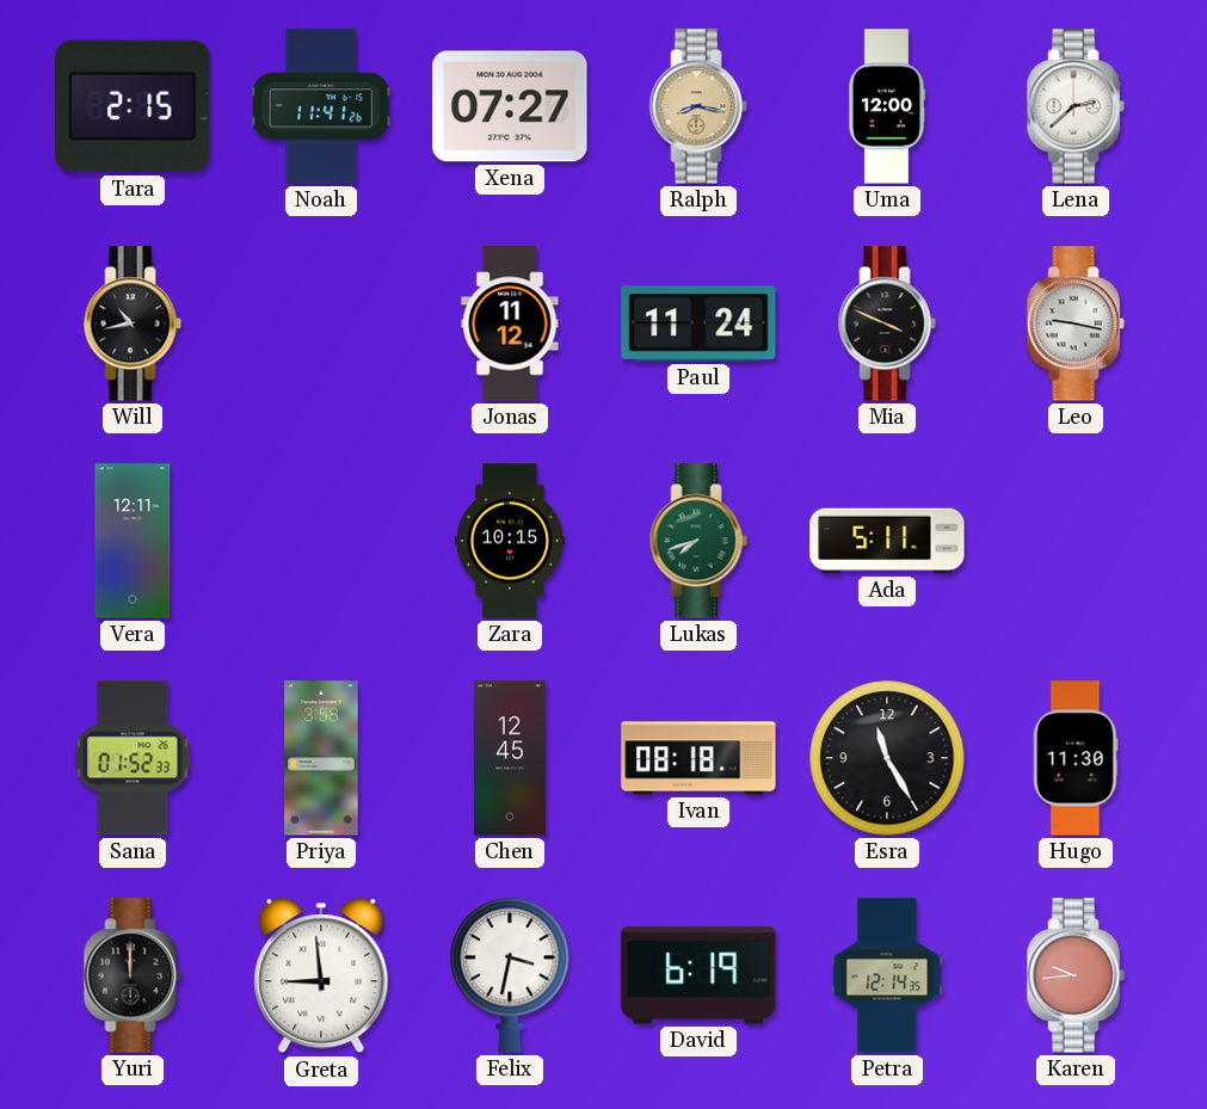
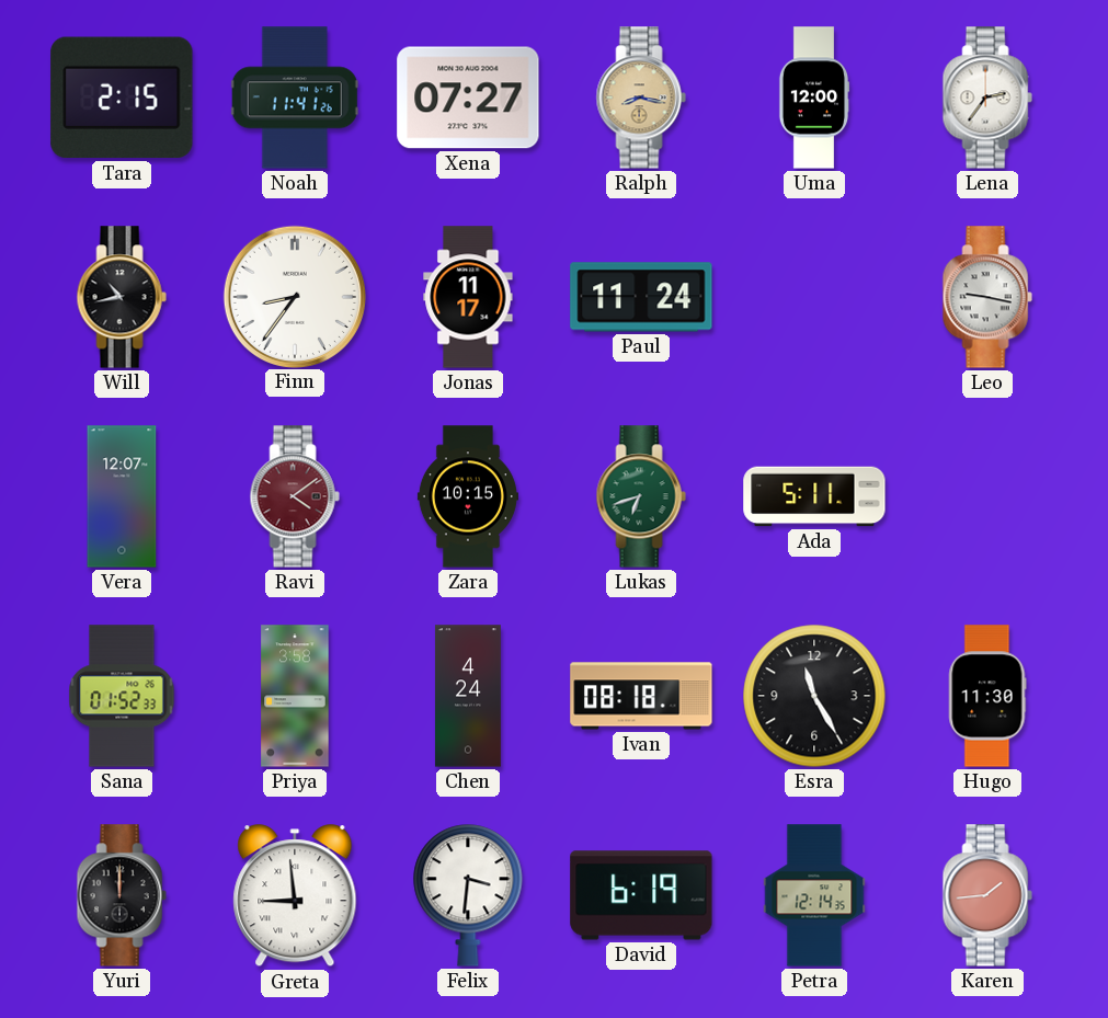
Lena: 2:38 -> 2:36 (987, 98)
Finn: none -> 8:36 (294, 296)
Jonas: 11:12 -> 11:17 (468, 297)
Mia: 3:49 -> none (887, 324)
Vera: 12:11 -> 12:07 (122, 496)
Ravi: none -> 4:09 (295, 496)
Lukas: 7:42 -> 6:42 (641, 496)
Chen: 12:45 -> 4:24 (468, 696)
Felix: 3:32 -> 3:31 (468, 895)
Karen: 9:44 -> 1:44 (987, 895)
